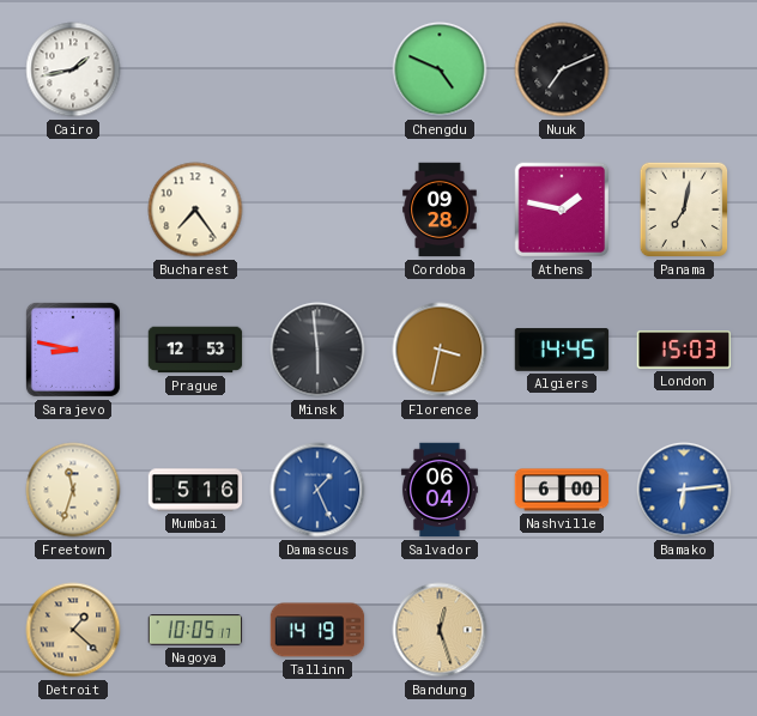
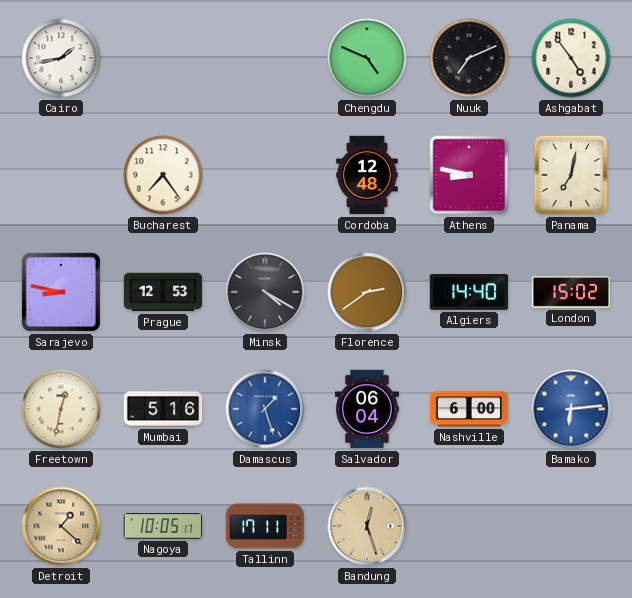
Ashgabat: none -> 4:54 (571, 58)
Cordoba: 09:28 -> 12:48 (367, 175)
Athens: 1:47 -> 8:47 (469, 175)
Minsk: 5:59 -> 4:20 (265, 292)
Florence: 3:32 -> 2:39 (367, 292)
Algiers: 14:45 -> 14:40 (469, 292)
London: 15:03 -> 15:02 (571, 292)
Freetown: 11:33 -> 12:32 (61, 409)
Damascus: 1:26 -> 1:27 (265, 409)
Tallinn: 14:19 -> 17:11 (265, 526)
